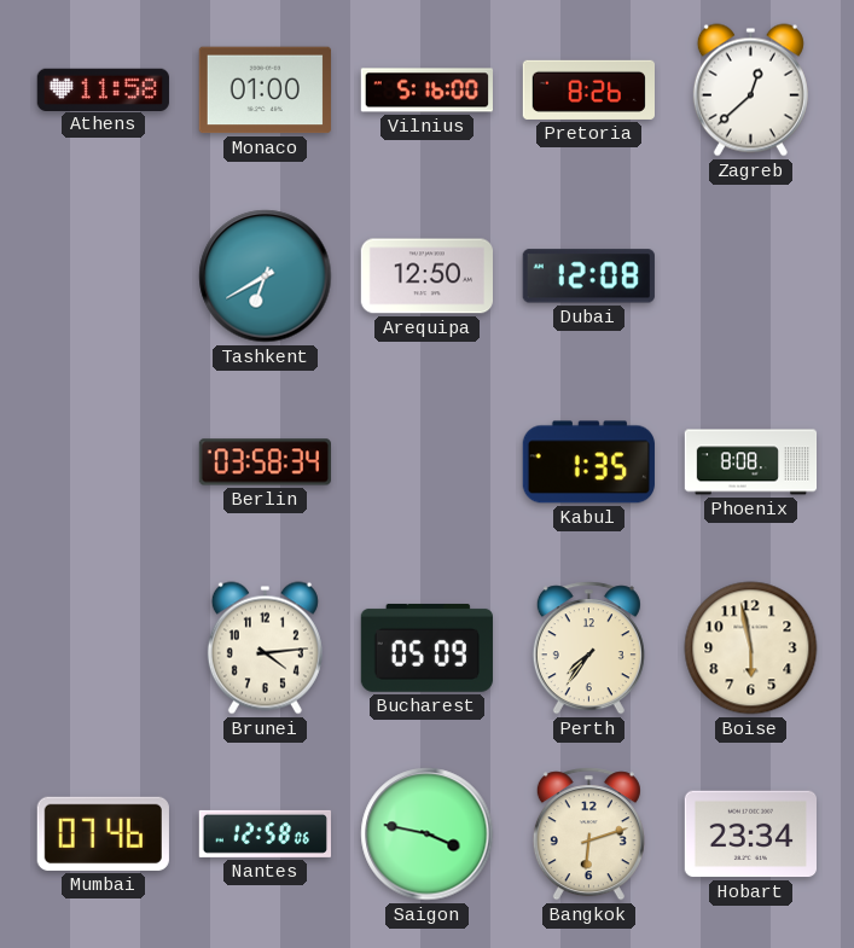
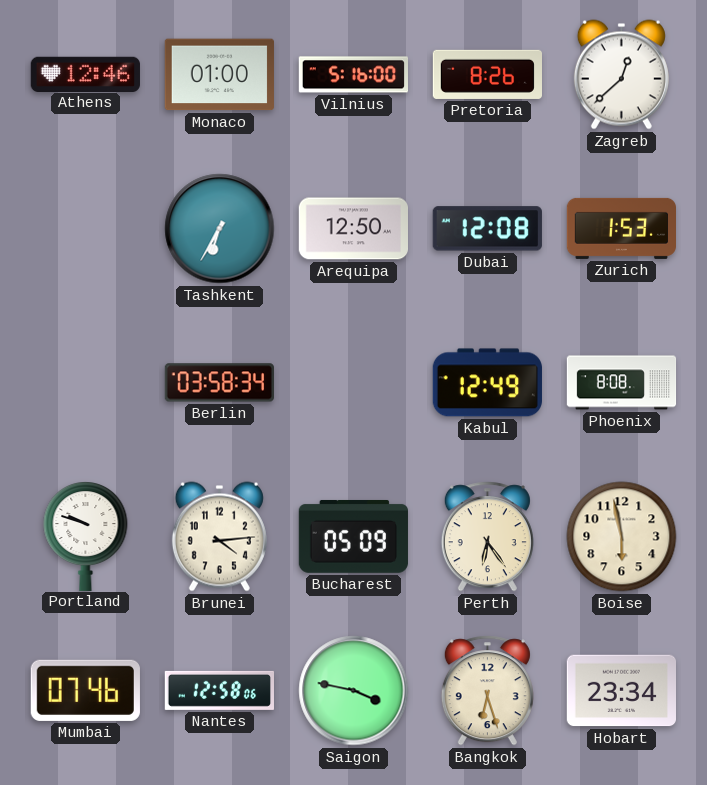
Athens: 11:58 -> 12:46 (85, 74)
Tashkent: 6:40 -> 6:35 (220, 229)
Zurich: none -> 1:53 (622, 228)
Kabul: 1:35 -> 12:49 (487, 383)
Portland: none -> 9:48 (86, 536)
Perth: 7:36 -> 6:24 (487, 537)
Bangkok: 6:12 -> 6:27 (487, 691)
